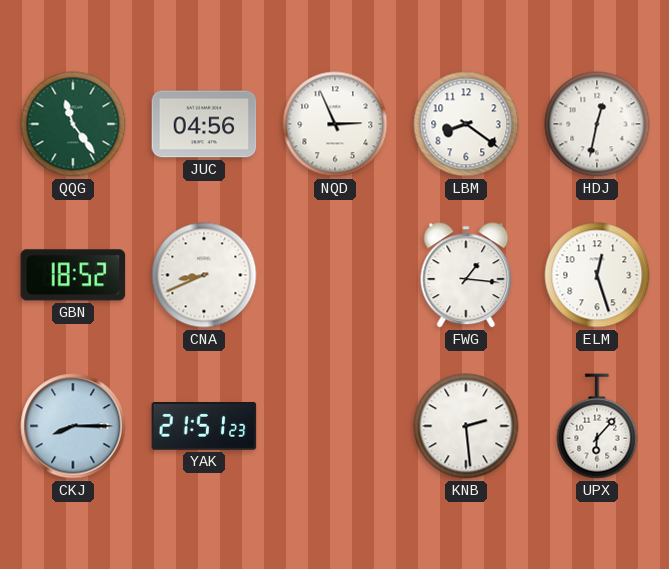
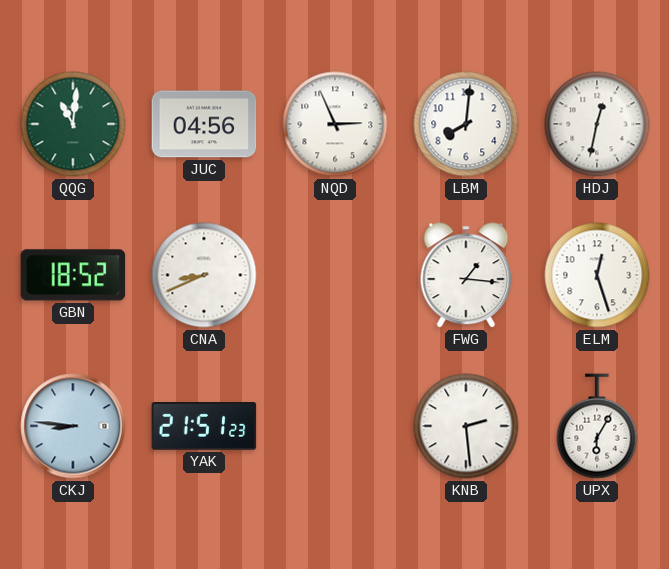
QQG: 11:24 -> 11:01 (73, 124)
LBM: 8:21 -> 8:01 (466, 124)
CKJ: 8:15 -> 8:46 (73, 426)
UPX: 6:07 -> 6:05 (597, 426)
